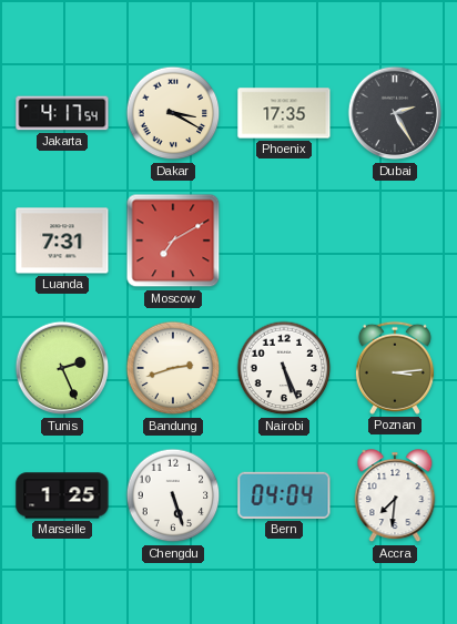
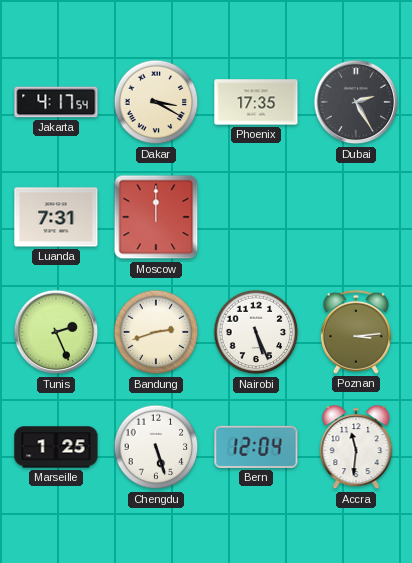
Moscow: 7:10 -> 12:00 (156, 217)
Bern: 04:04 -> 12:04 (256, 447)
Accra: 7:31 -> 11:31 (356, 448)
